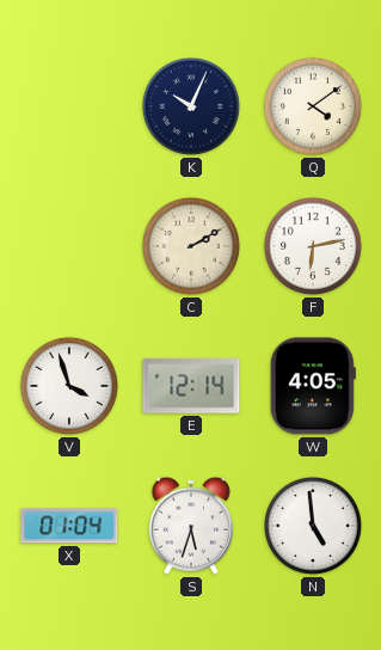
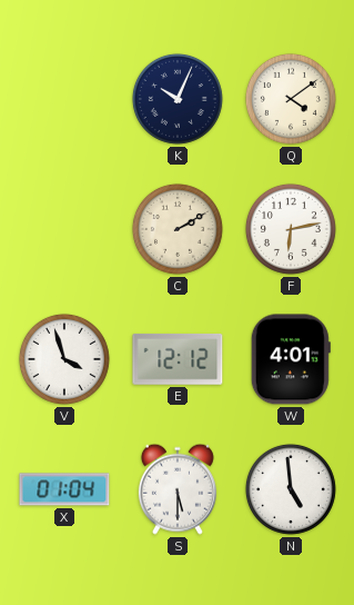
E: 12:14 -> 12:12 (178, 359)
W: 4:05 -> 4:01 (291, 359)
S: 5:33 -> 5:30 (178, 489)
